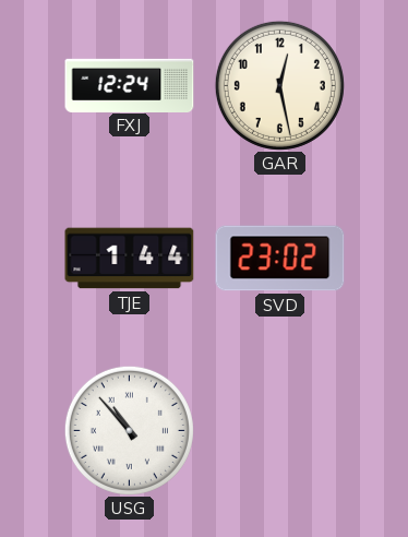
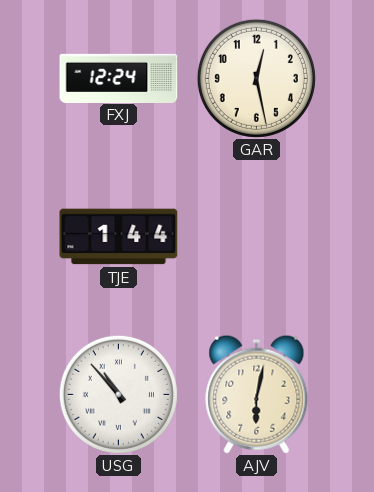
SVD: 23:02 -> none (280, 259)
AJV: none -> 6:02 (257, 394)
